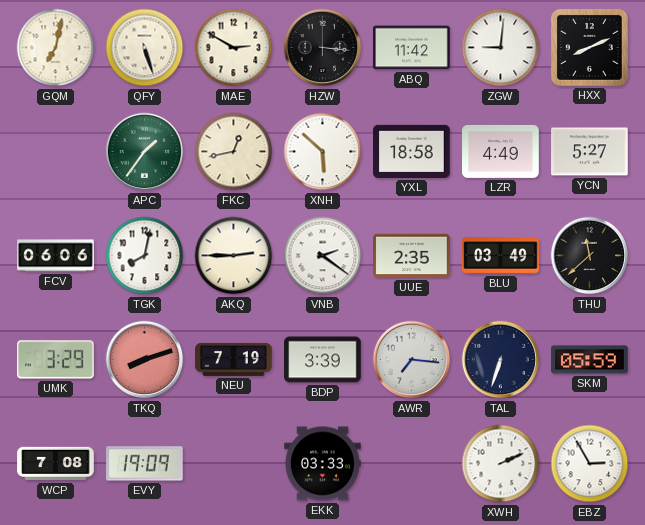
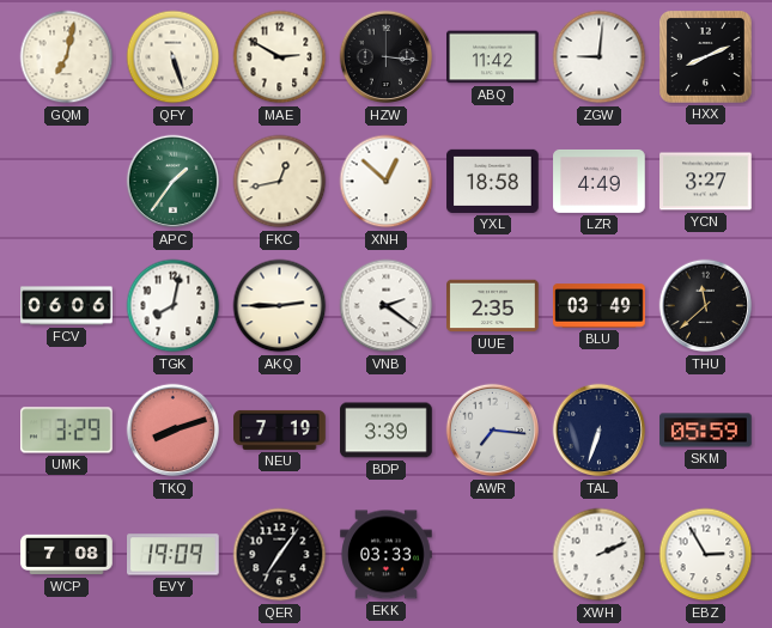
XNH: 5:52 -> 12:52 (387, 182)
YCN: 5:27 -> 3:27 (706, 182)
QER: none -> 7:06 (280, 555)
